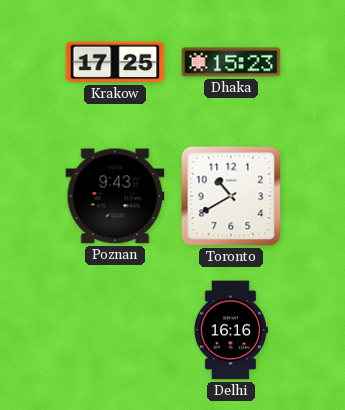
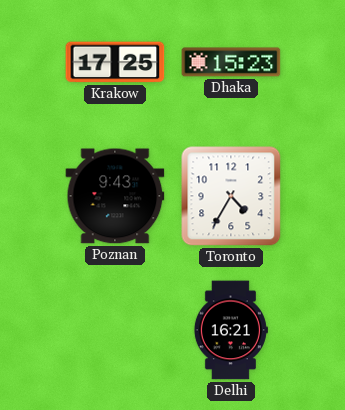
Toronto: 10:40 -> 4:35 (231, 196)
Delhi: 16:16 -> 16:21 (230, 330)
